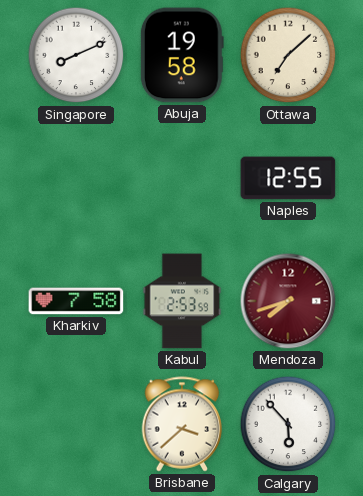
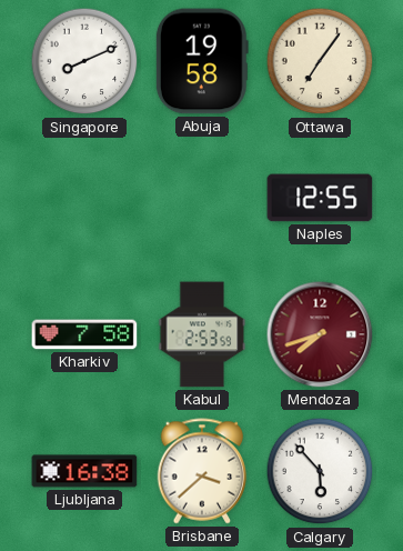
Ottawa: 7:08 -> 7:06 (320, 61)
Ljubljana: none -> 16:38 (84, 471)
